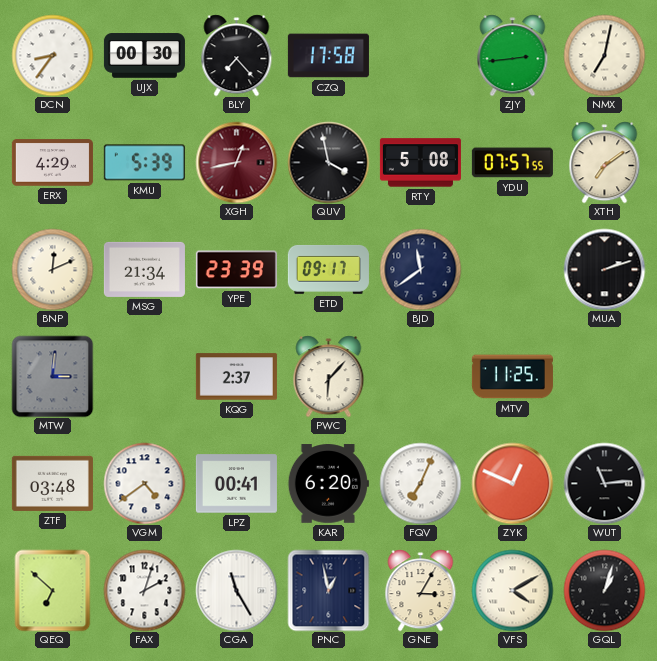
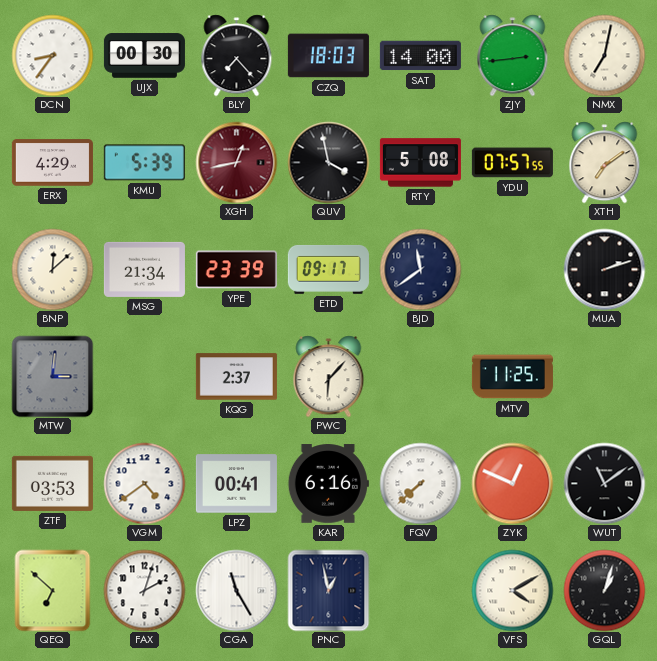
CZQ: 17:58 -> 18:03 (328, 56)
SAT: none -> 14:00 (420, 56)
BNP: 12:11 -> 12:08 (52, 269)
ZTF: 03:48 -> 03:53 (52, 483)
KAR: 6:20 -> 6:16 (328, 484)
FQV: 7:04 -> 7:38 (420, 483)
WUT: 11:14 -> 11:09 (604, 483)
GNE: 3:05 -> none (421, 590)
